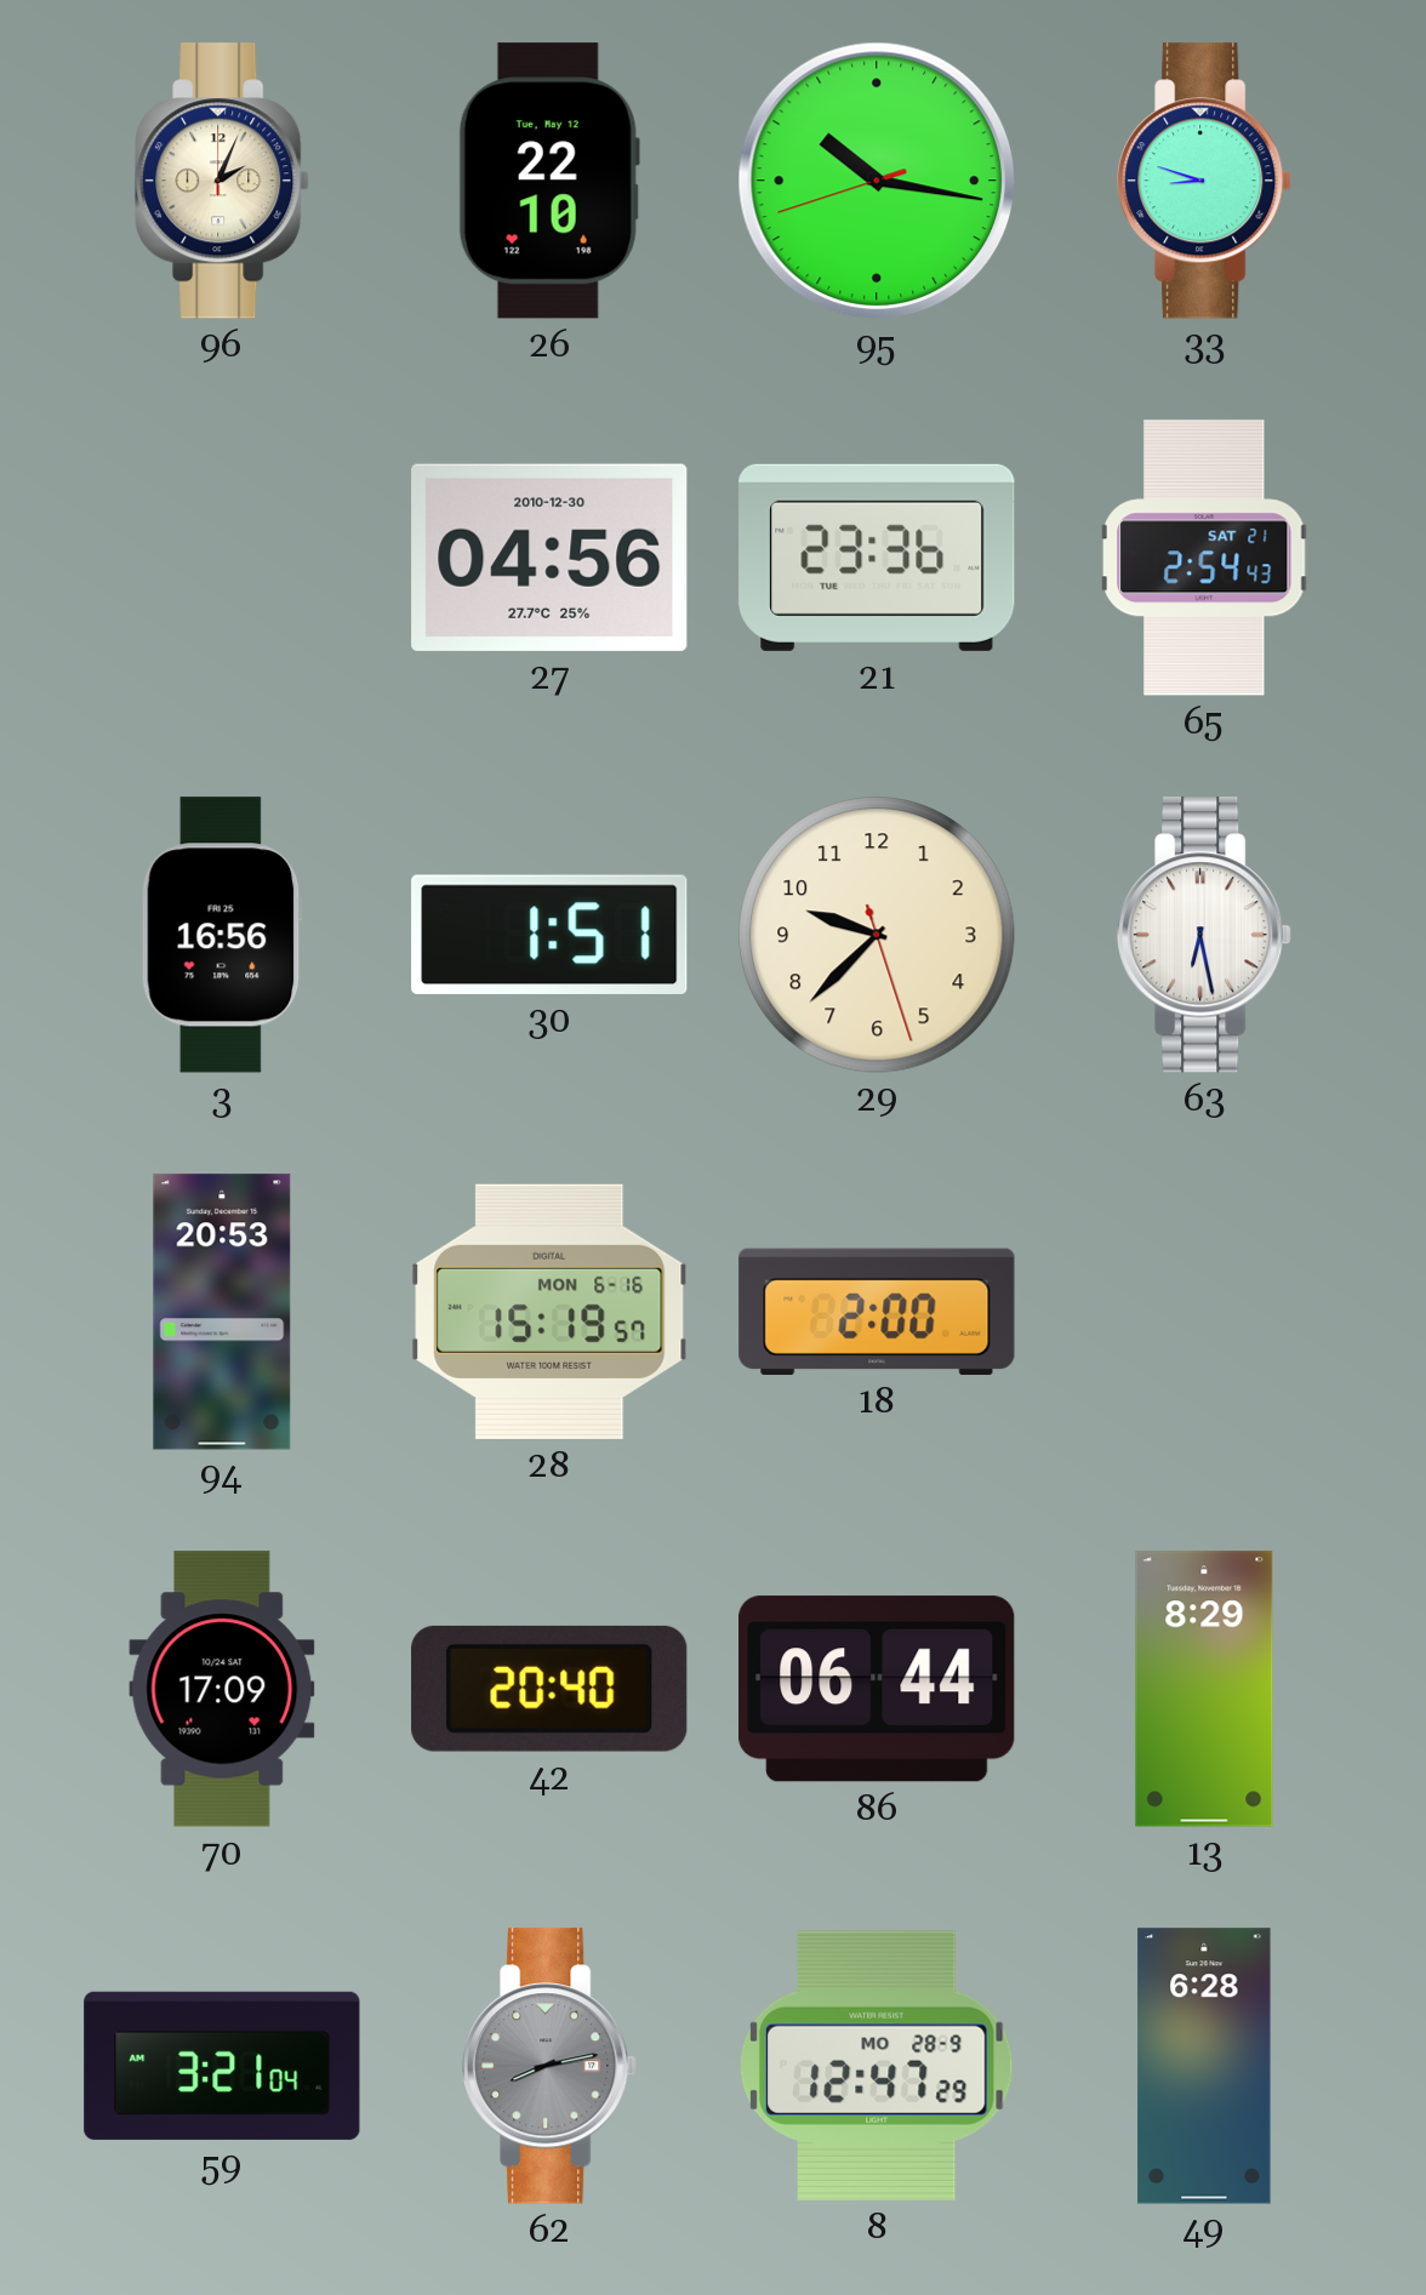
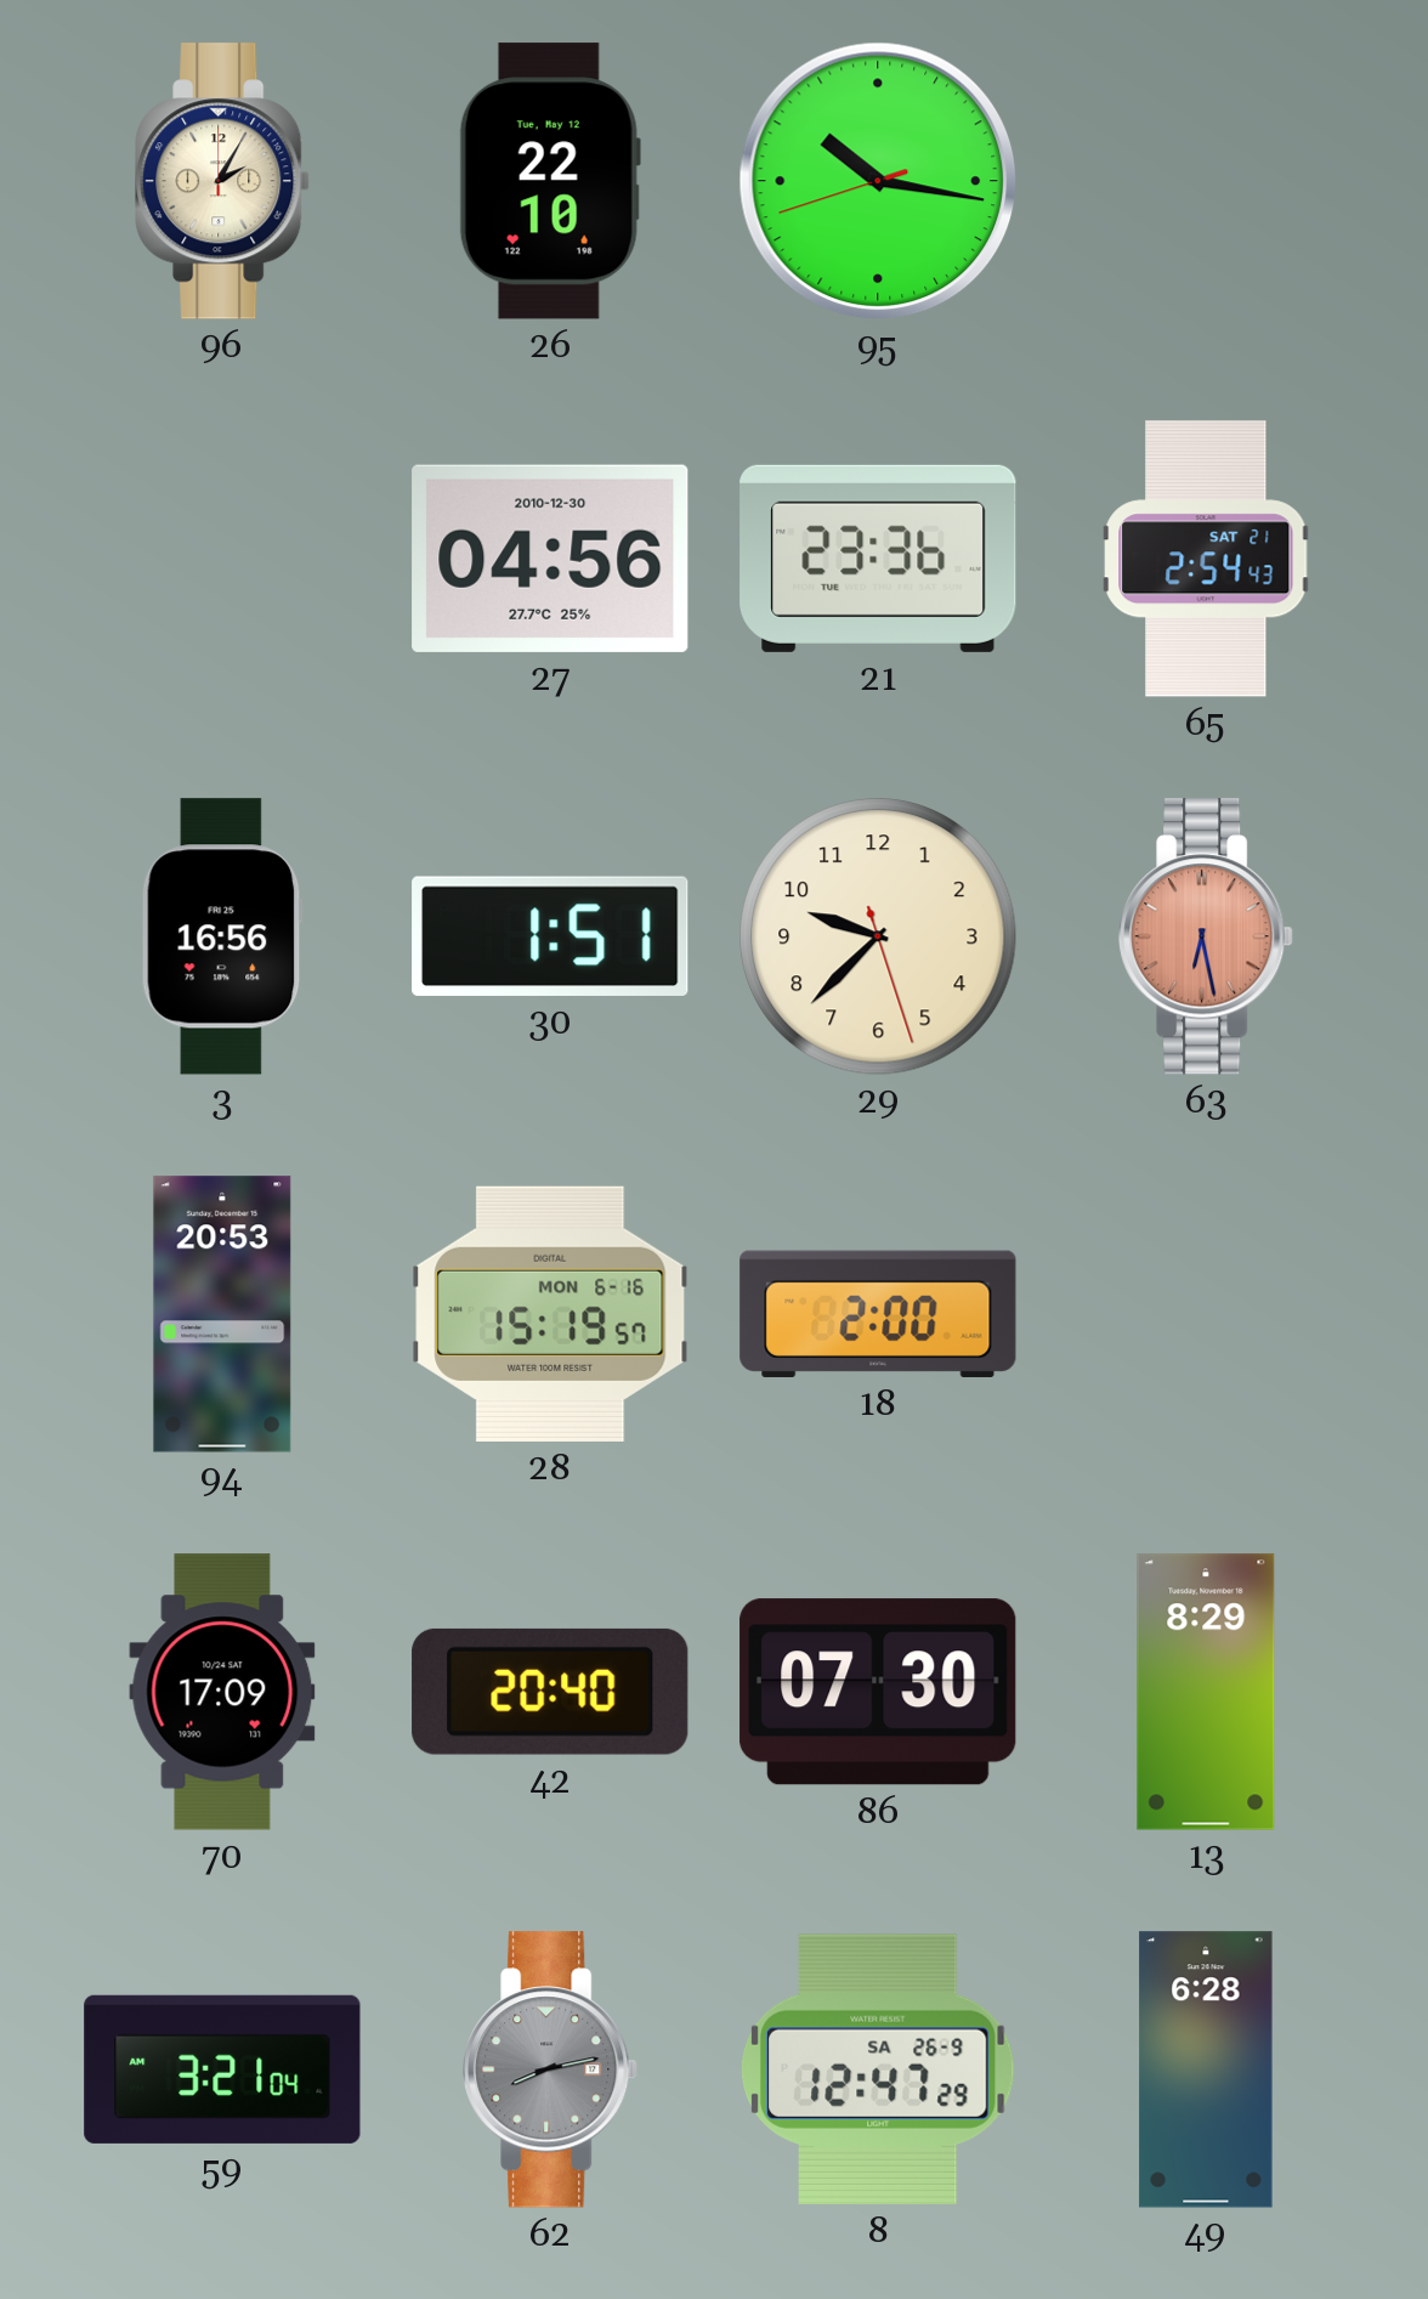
96: 2:04 -> 2:05 (222, 181)
33: 8:48 -> none (1204, 181)
63 dial: white -> salmon (1206, 936)
86: 06:44 -> 07:30 (878, 1692)
8 date: MO 28-9 -> SA 26-9 (878, 2069)
